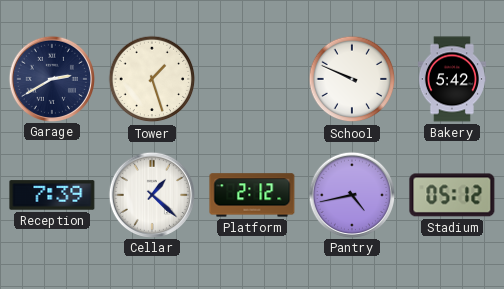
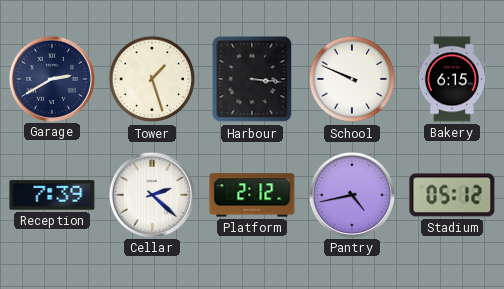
Harbour: none -> 3:16 (252, 79)
Bakery: 5:42 -> 6:15 (452, 79)
Cellar: 1:22 -> 2:22 (151, 194)
